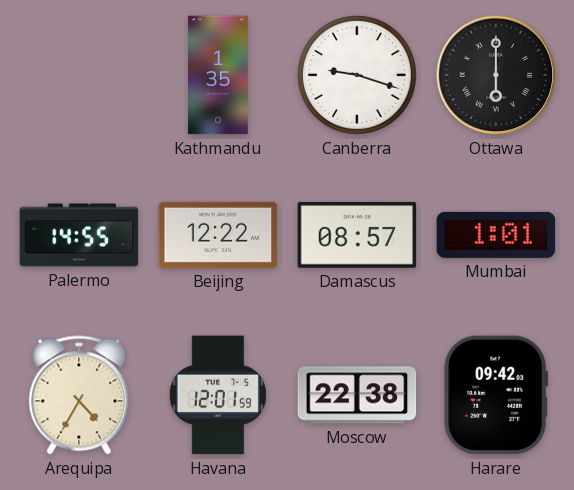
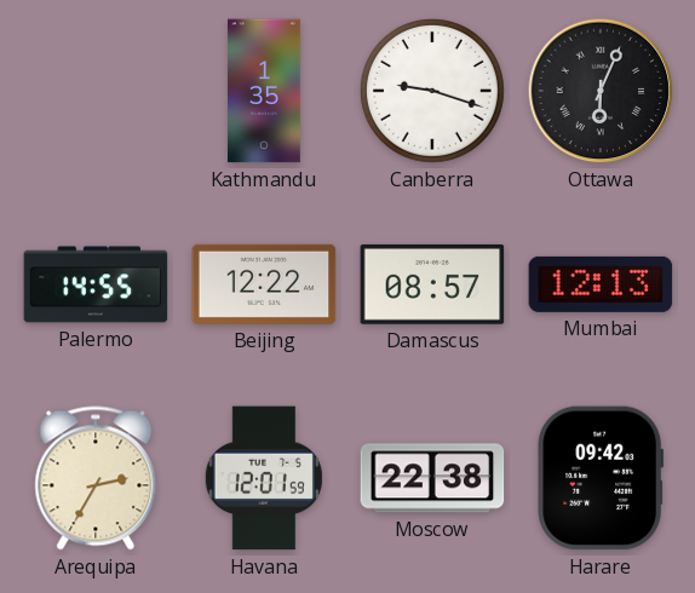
Ottawa: 6:00 -> 6:04 (601, 91)
Mumbai: 1:01 -> 12:13 (601, 284)
Arequipa: 4:35 -> 2:35 (96, 478)
